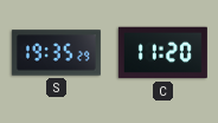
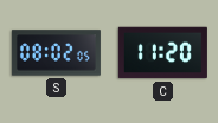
S: 19:35 -> 08:02 (56, 53)
